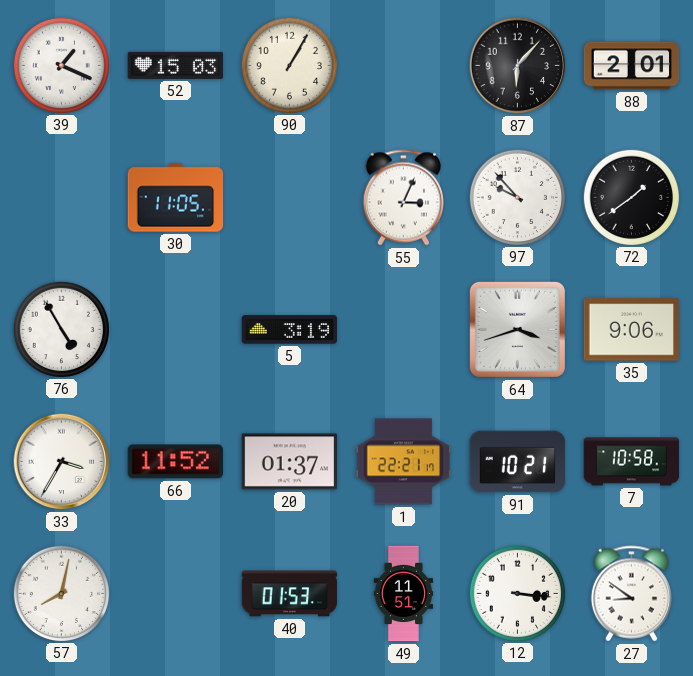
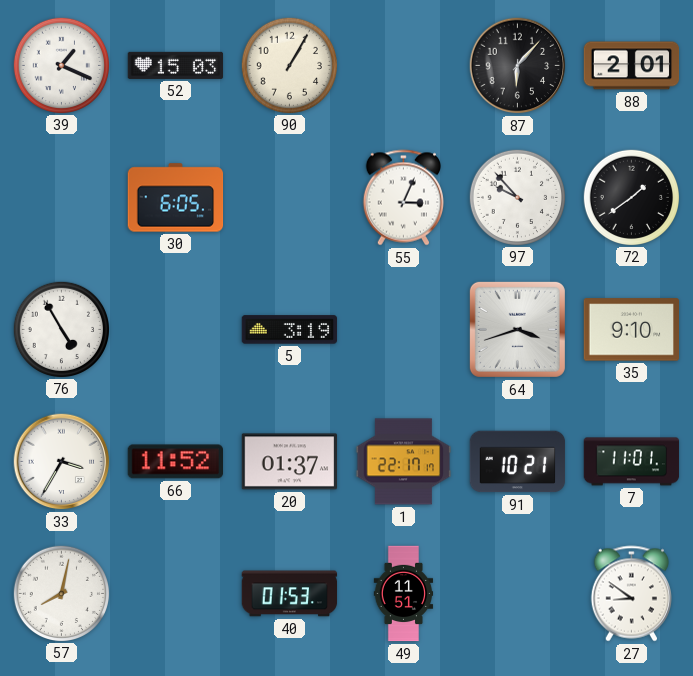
30: 11:05 -> 6:05 (176, 198)
35: 9:06 -> 9:10 (632, 330)
1: 22:21 -> 22:17 (404, 462)
7: 10:58 -> 11:01 (632, 462)
12: 3:16 -> none (517, 593)
